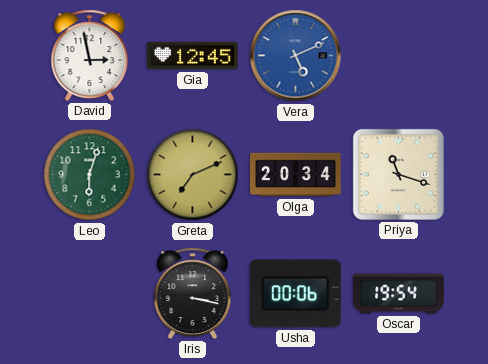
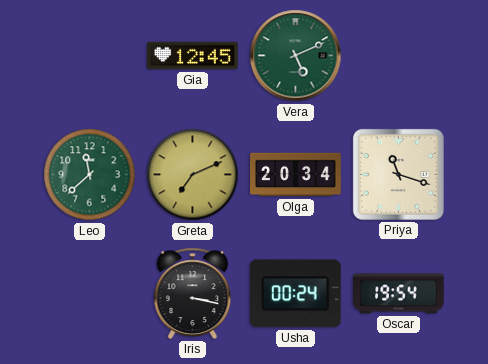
David: 2:58 -> none (90, 55)
Vera dial: blue -> green (296, 56)
Leo: 6:03 -> 11:38 (90, 175)
Usha: 00:06 -> 00:24 (295, 294)
